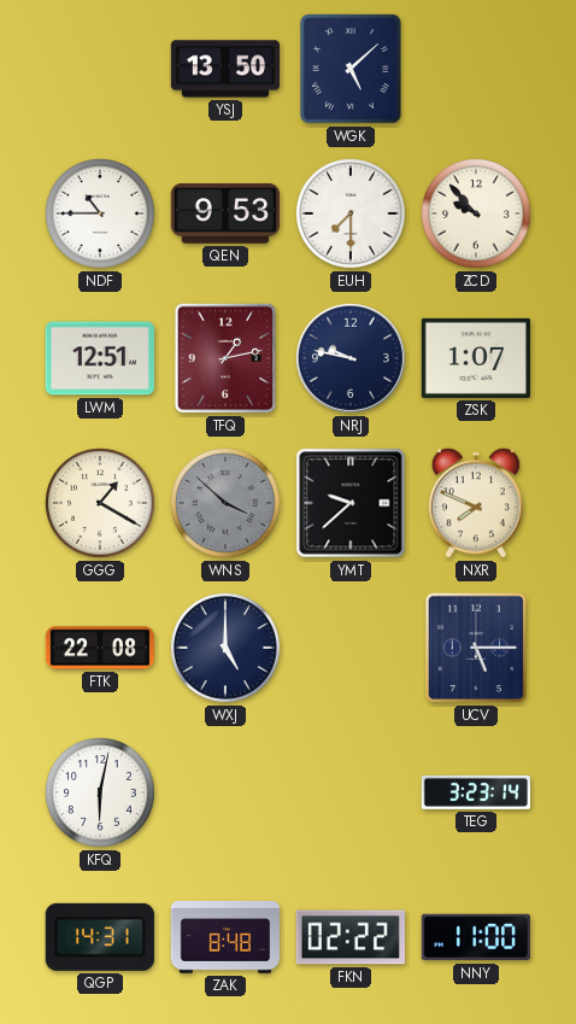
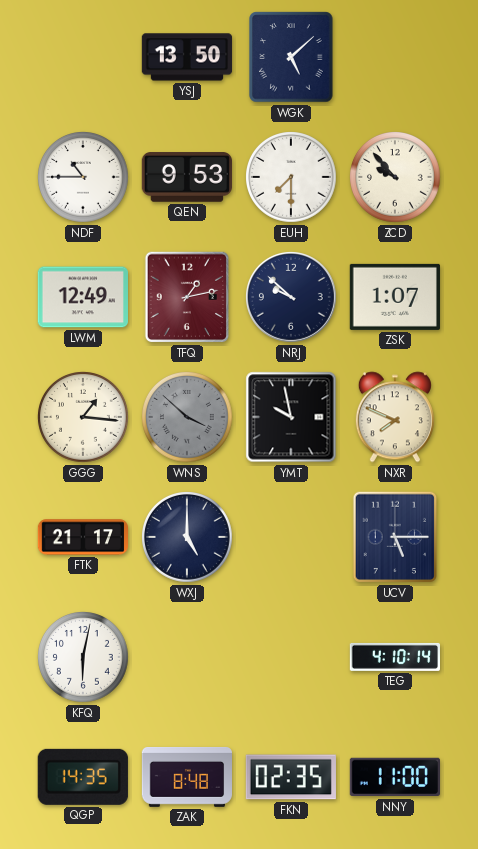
LWM: 12:51 -> 12:49 (82, 297)
NRJ: 9:47 -> 9:52 (291, 297)
GGG: 1:20 -> 1:16 (84, 418)
YMT: 9:38 -> 9:58 (291, 417)
FTK: 22:08 -> 21:17 (83, 537)
TEG: 3:23 -> 4:10 (395, 657)
QGP: 14:31 -> 14:35 (83, 777)
FKN: 02:22 -> 02:35 (291, 777)
